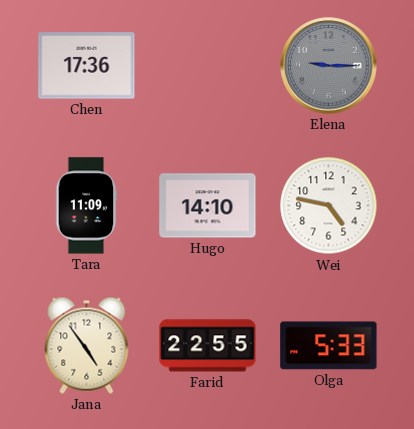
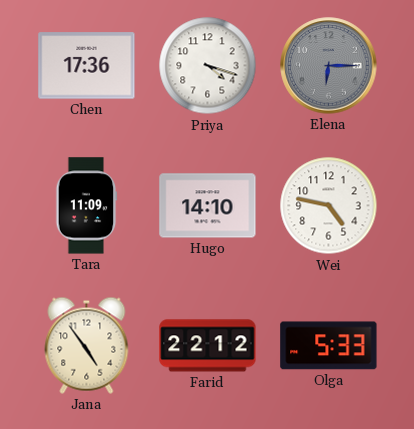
Priya: none -> 4:18 (208, 66)
Elena: 9:15 -> 6:15 (329, 66)
Farid: 22:55 -> 22:12 (208, 346)
